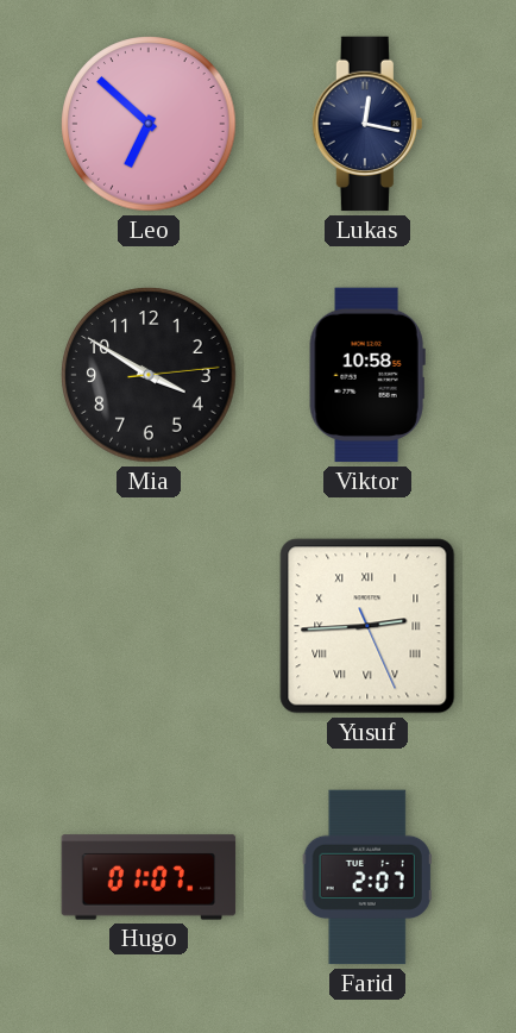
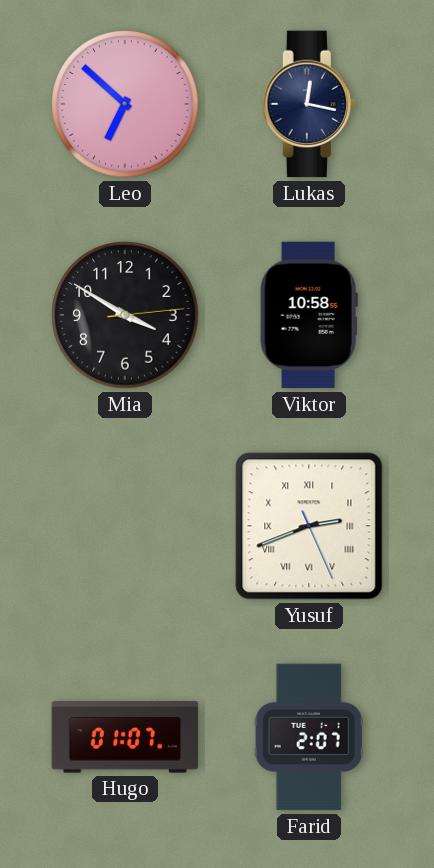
Yusuf: 2:44 -> 2:41 (309, 526)
